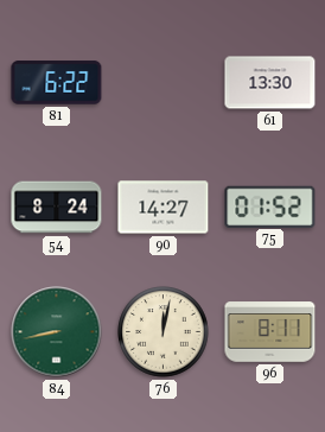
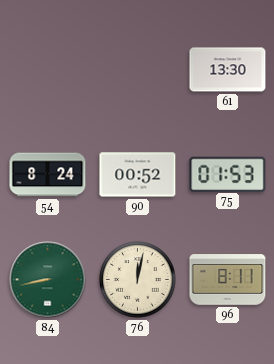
81: 6:22 -> none (57, 83)
90: 14:27 -> 00:52 (138, 175)
75: 01:52 -> 01:53 (228, 174)
